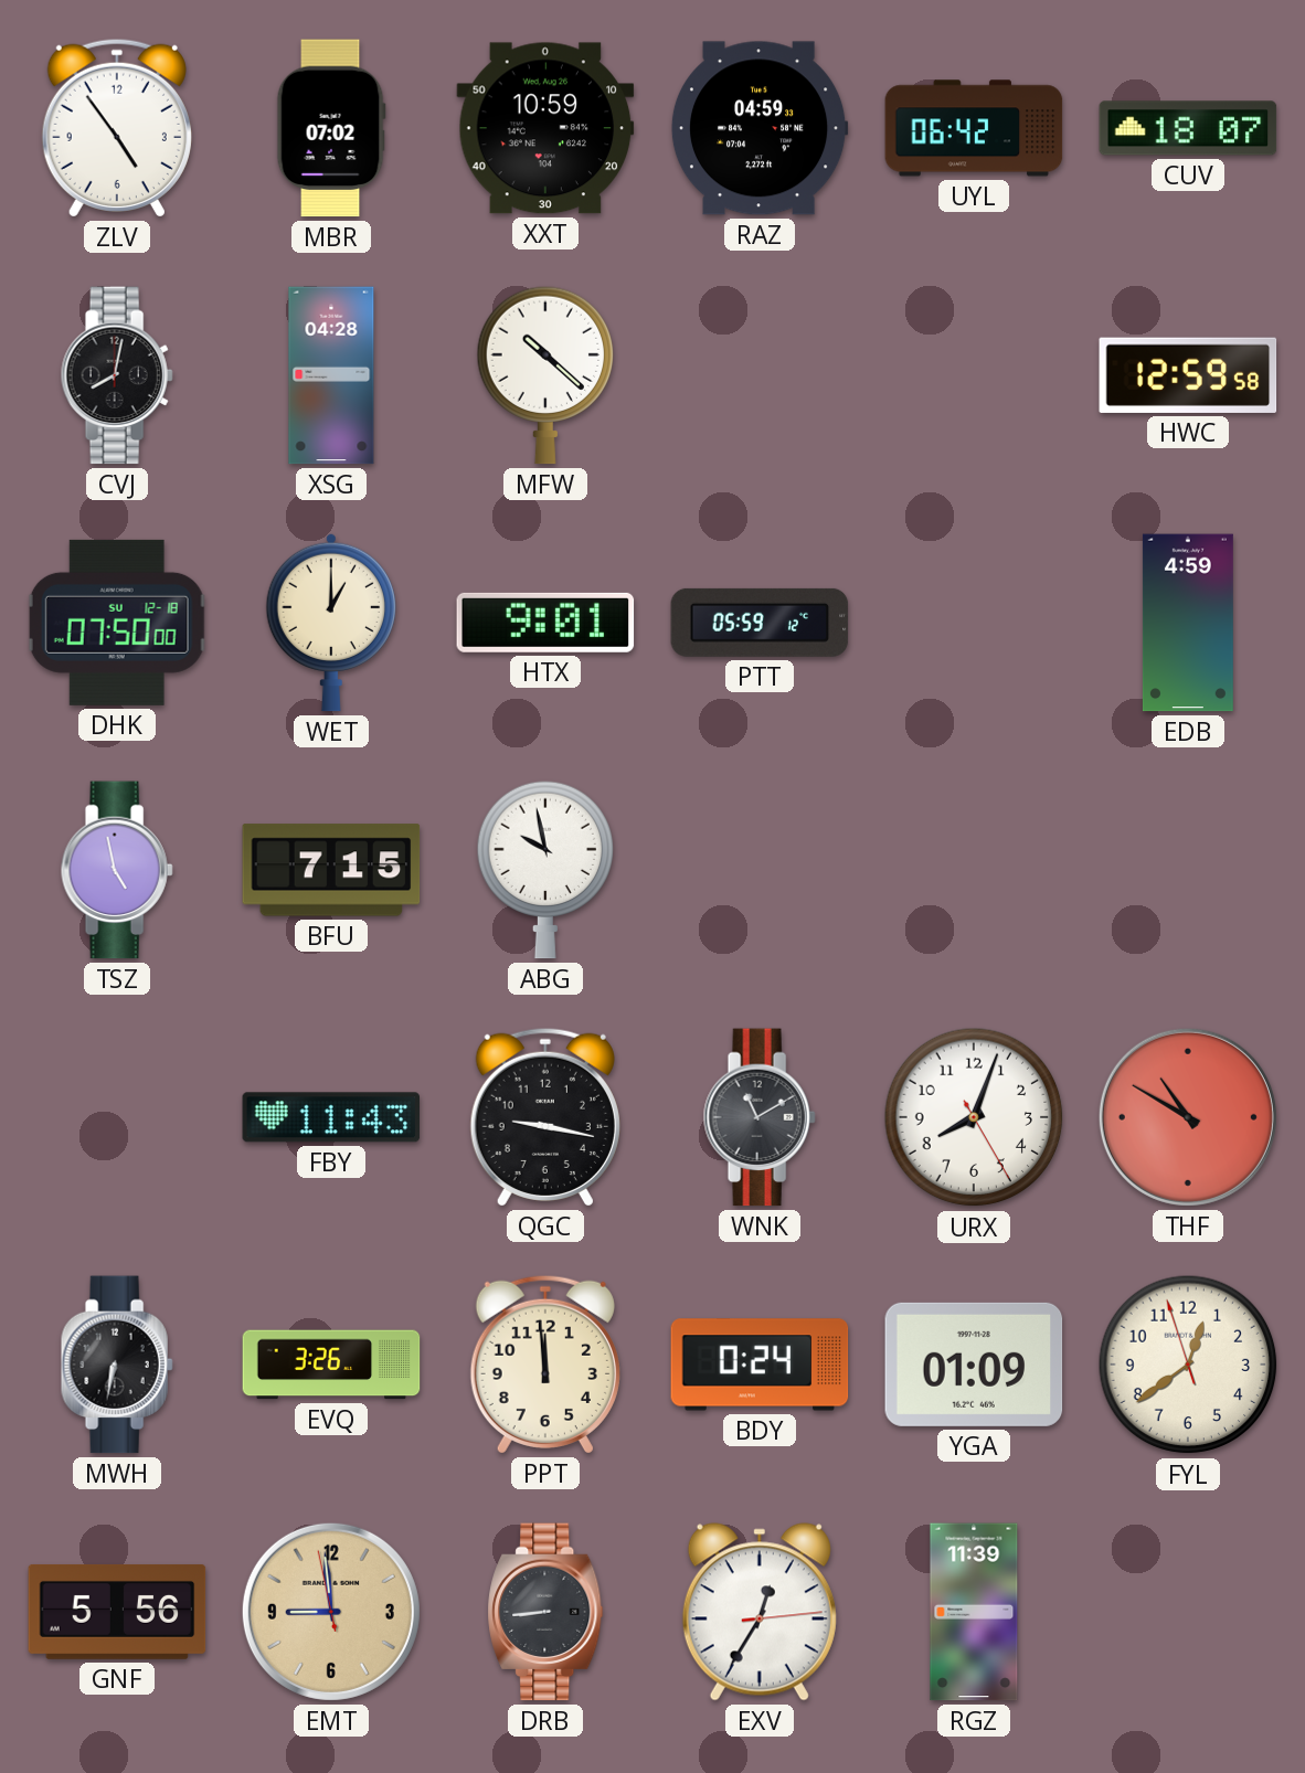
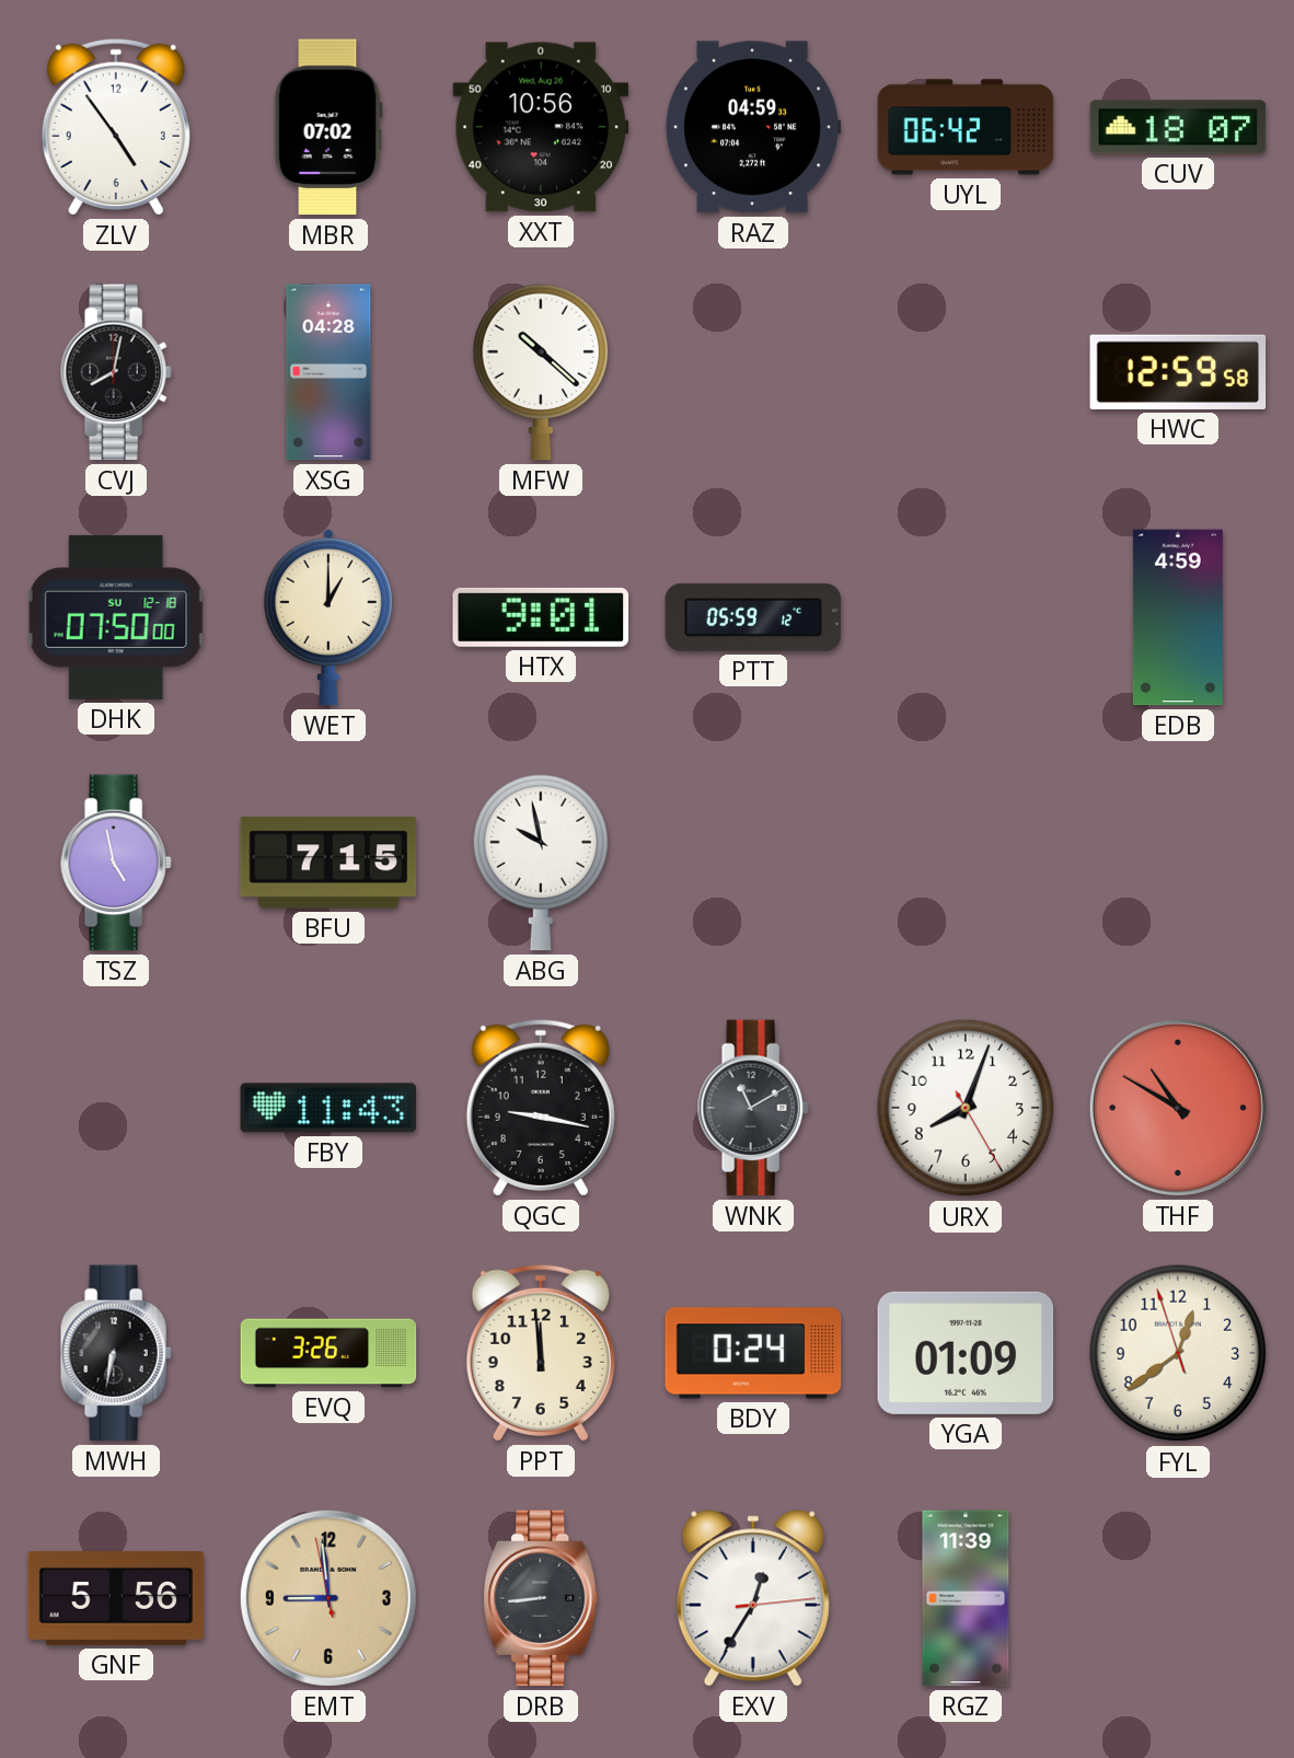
XXT: 10:59 -> 10:56 (541, 127)
